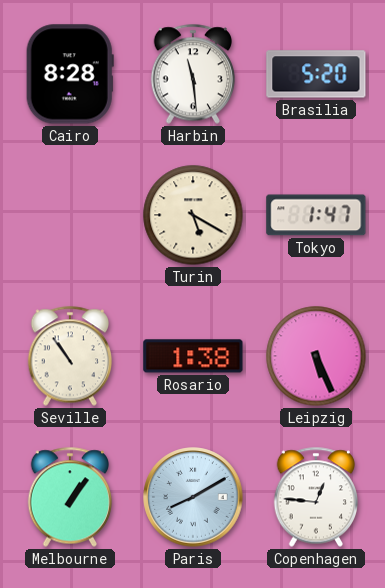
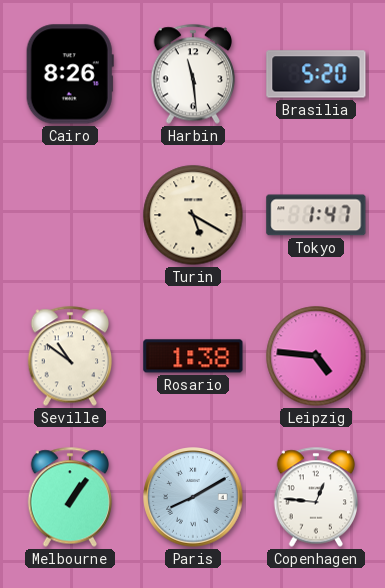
Cairo: 8:28 -> 8:26 (70, 74)
Seville: 10:54 -> 10:51 (70, 356)
Leipzig: 5:26 -> 4:46 (316, 356)
